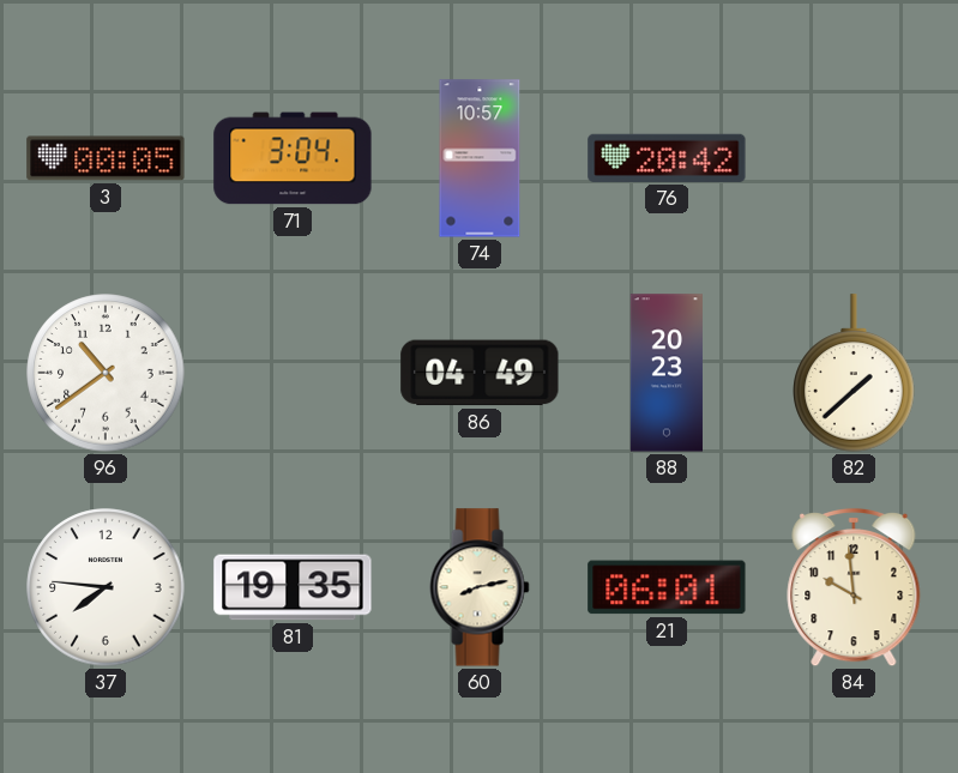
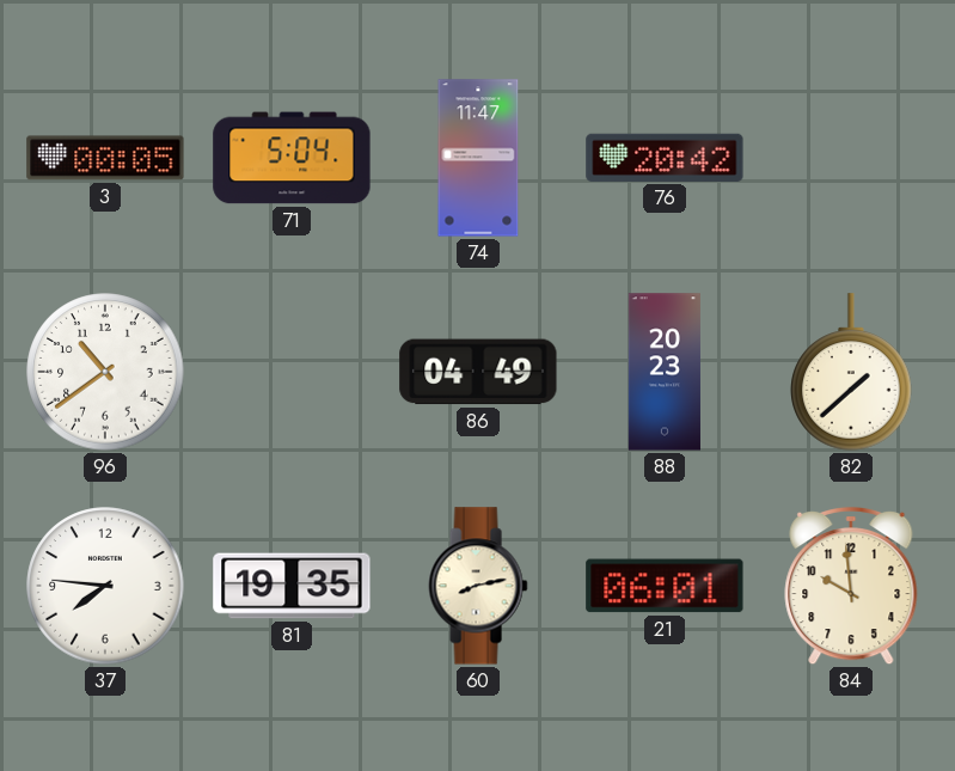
71: 3:04 -> 5:04 (292, 158)
74: 10:57 -> 11:47 (478, 158)
